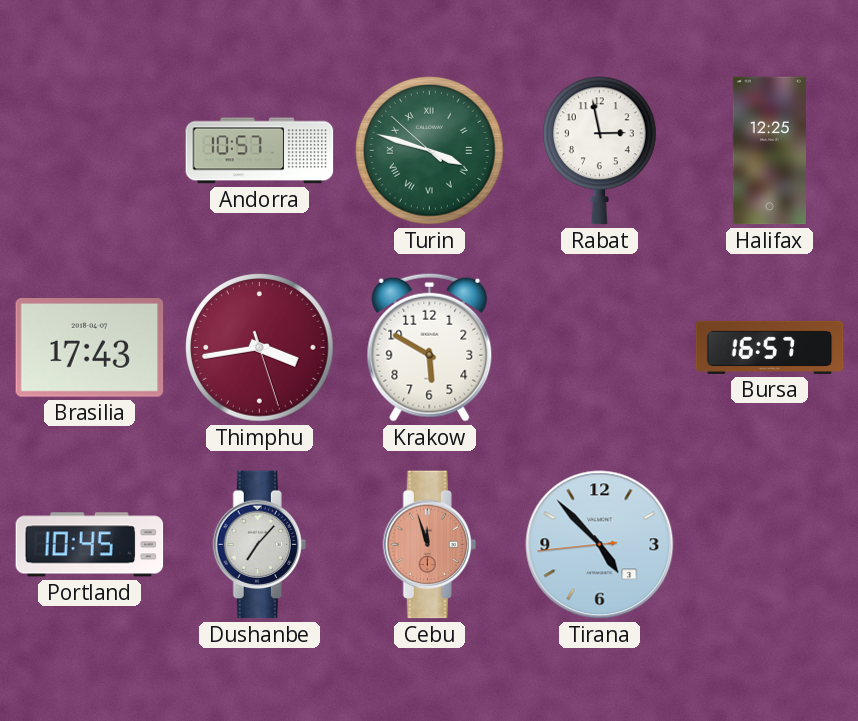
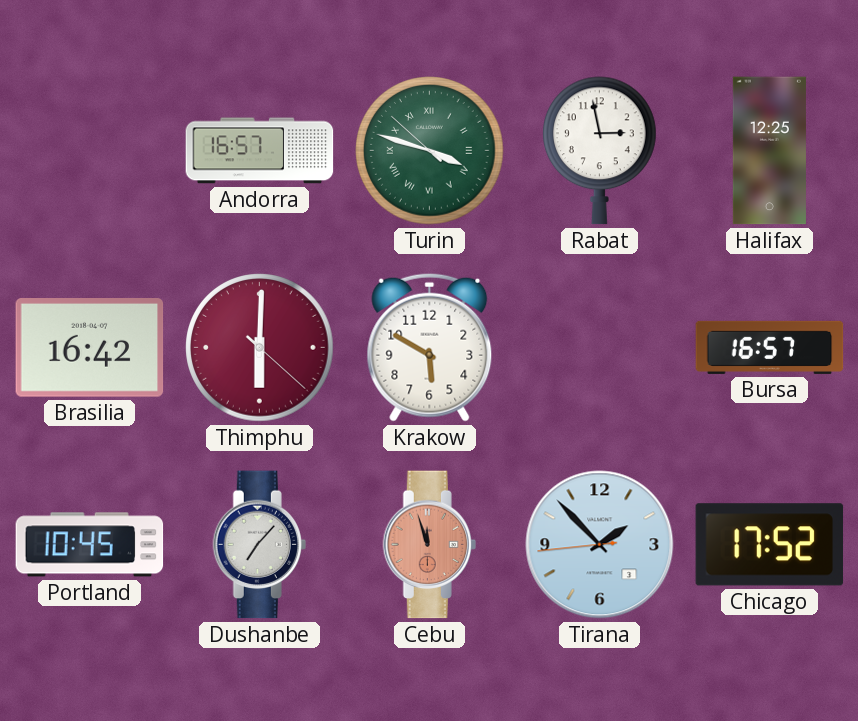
Andorra: 10:57 -> 16:57 (260, 151)
Brasilia: 17:43 -> 16:42 (90, 348)
Thimphu: 3:43 -> 6:00 (260, 348)
Tirana: 4:52 -> 1:52 (600, 545)
Chicago: none -> 17:52 (770, 545)
